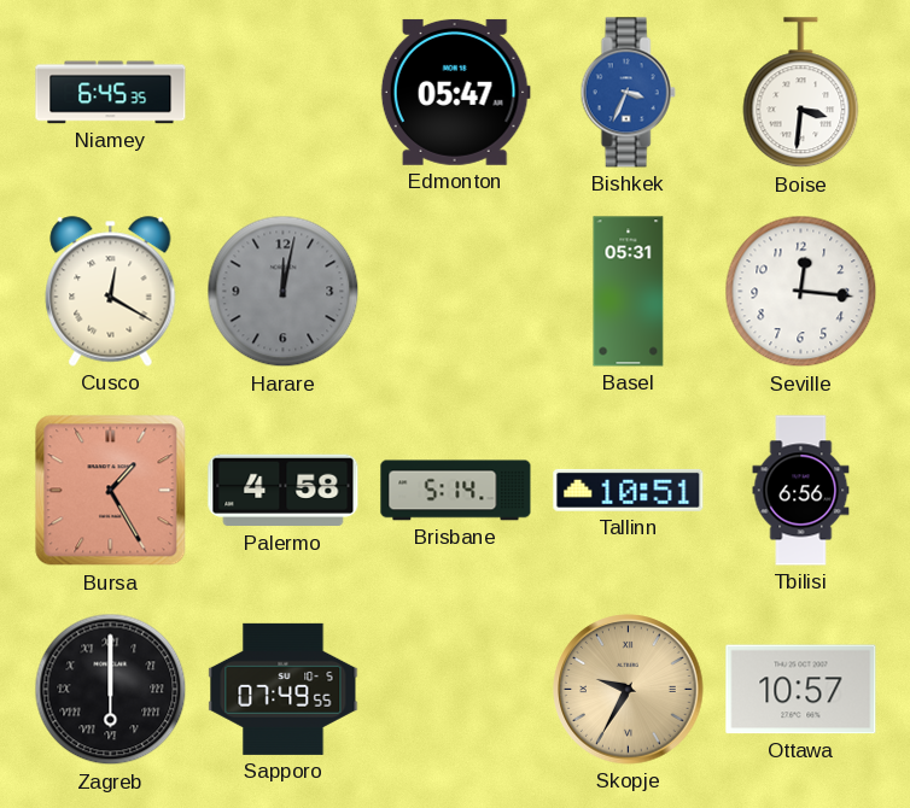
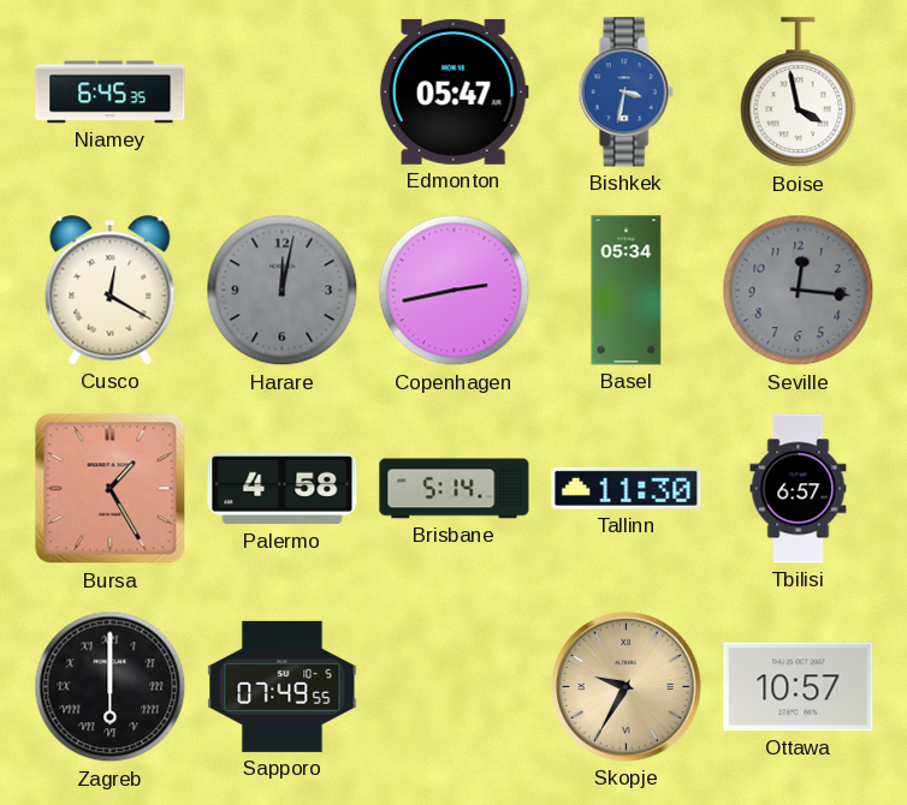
Bishkek: 3:34 -> 3:32 (626, 93)
Boise: 3:31 -> 3:58 (799, 93)
Copenhagen: none -> 2:43 (455, 291)
Basel: 05:31 -> 05:34 (627, 291)
Seville dial: white -> grey (799, 291)
Tallinn: 10:51 -> 11:30 (627, 488)
Tbilisi: 6:56 -> 6:57 (799, 489)
